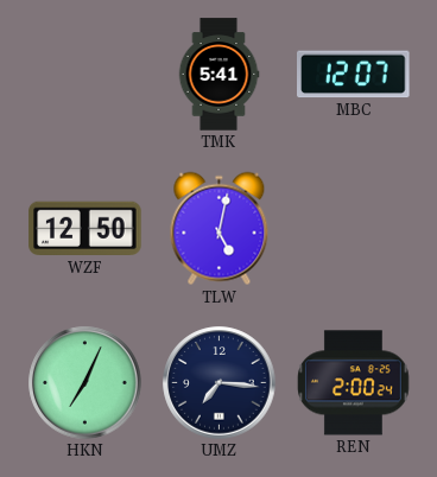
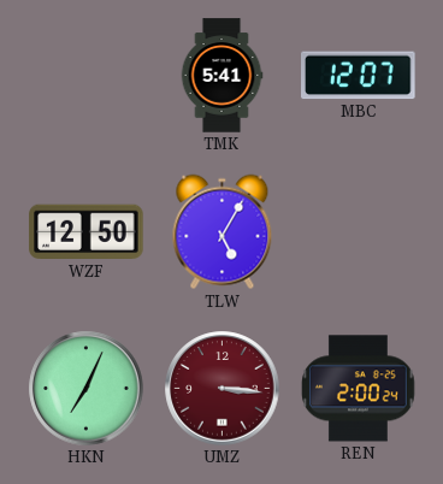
TLW: 5:02 -> 5:05 (223, 232)
UMZ: 7:16 -> 3:16 (223, 389)
UMZ dial: navy -> burgundy (223, 389)
